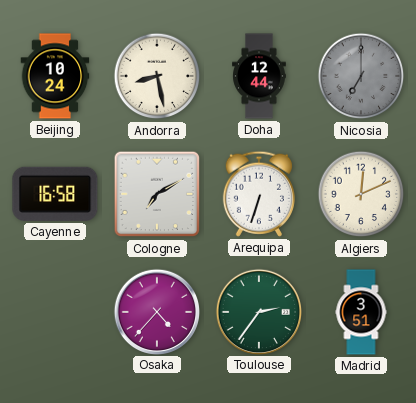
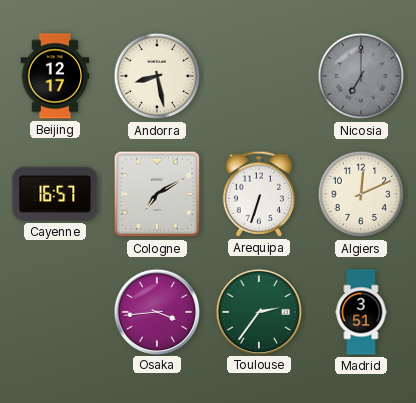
Beijing: 10:24 -> 12:17 (55, 76)
Doha: 12:44 -> none (259, 76)
Cayenne: 16:58 -> 16:57 (55, 194)
Osaka: 4:37 -> 3:44 (156, 311)
